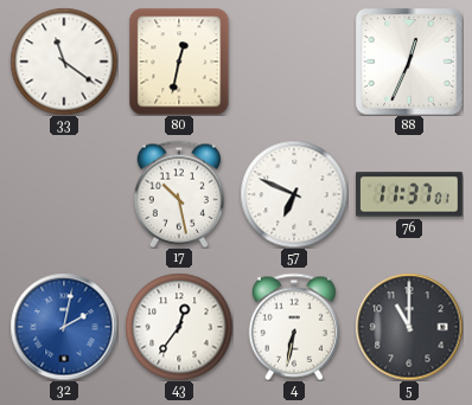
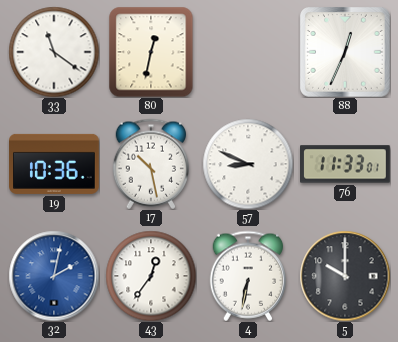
19: none -> 10:36 (55, 164)
57: 6:49 -> 8:49 (248, 164)
76: 11:37 -> 11:33 (345, 164)
5: 11:00 -> 10:00 (345, 276)
